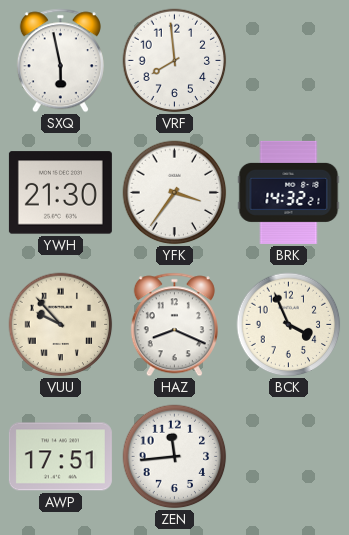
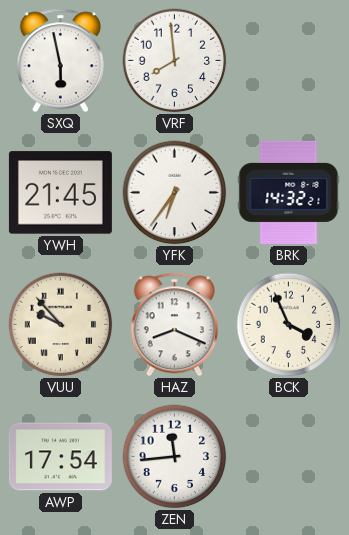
YWH: 21:30 -> 21:45 (60, 193)
YFK: 3:36 -> 6:36 (175, 193)
AWP: 17:51 -> 17:54 (60, 457)
